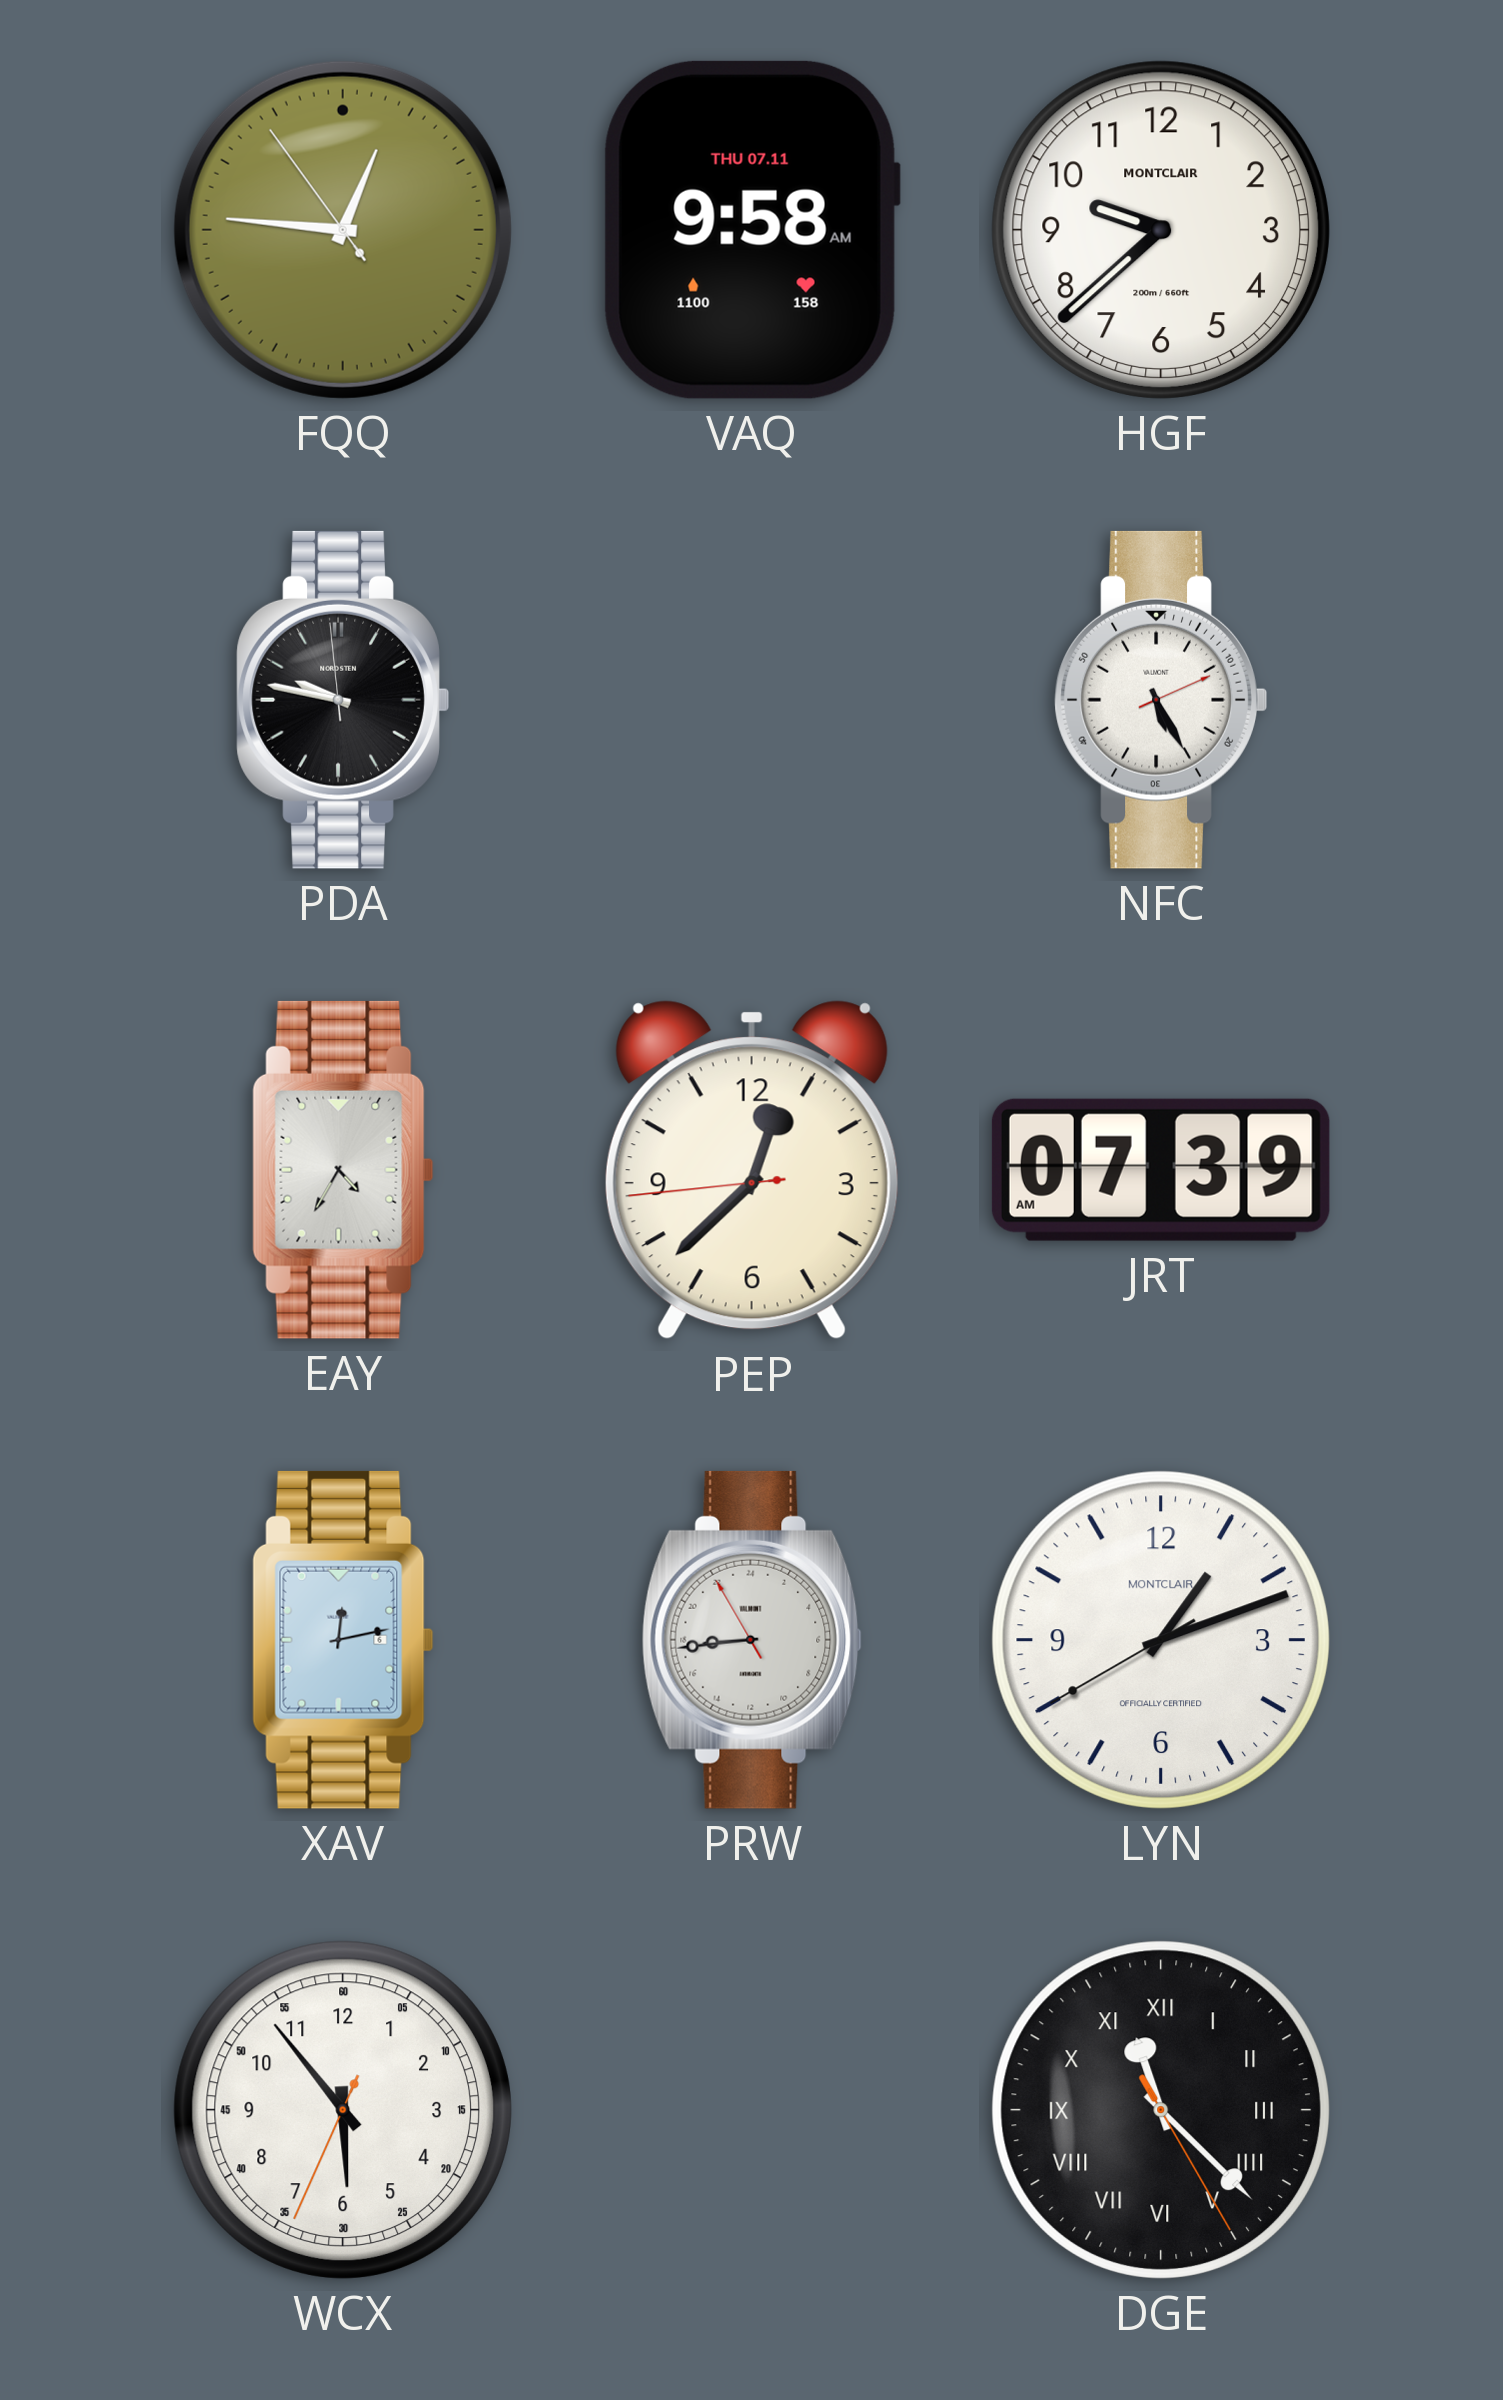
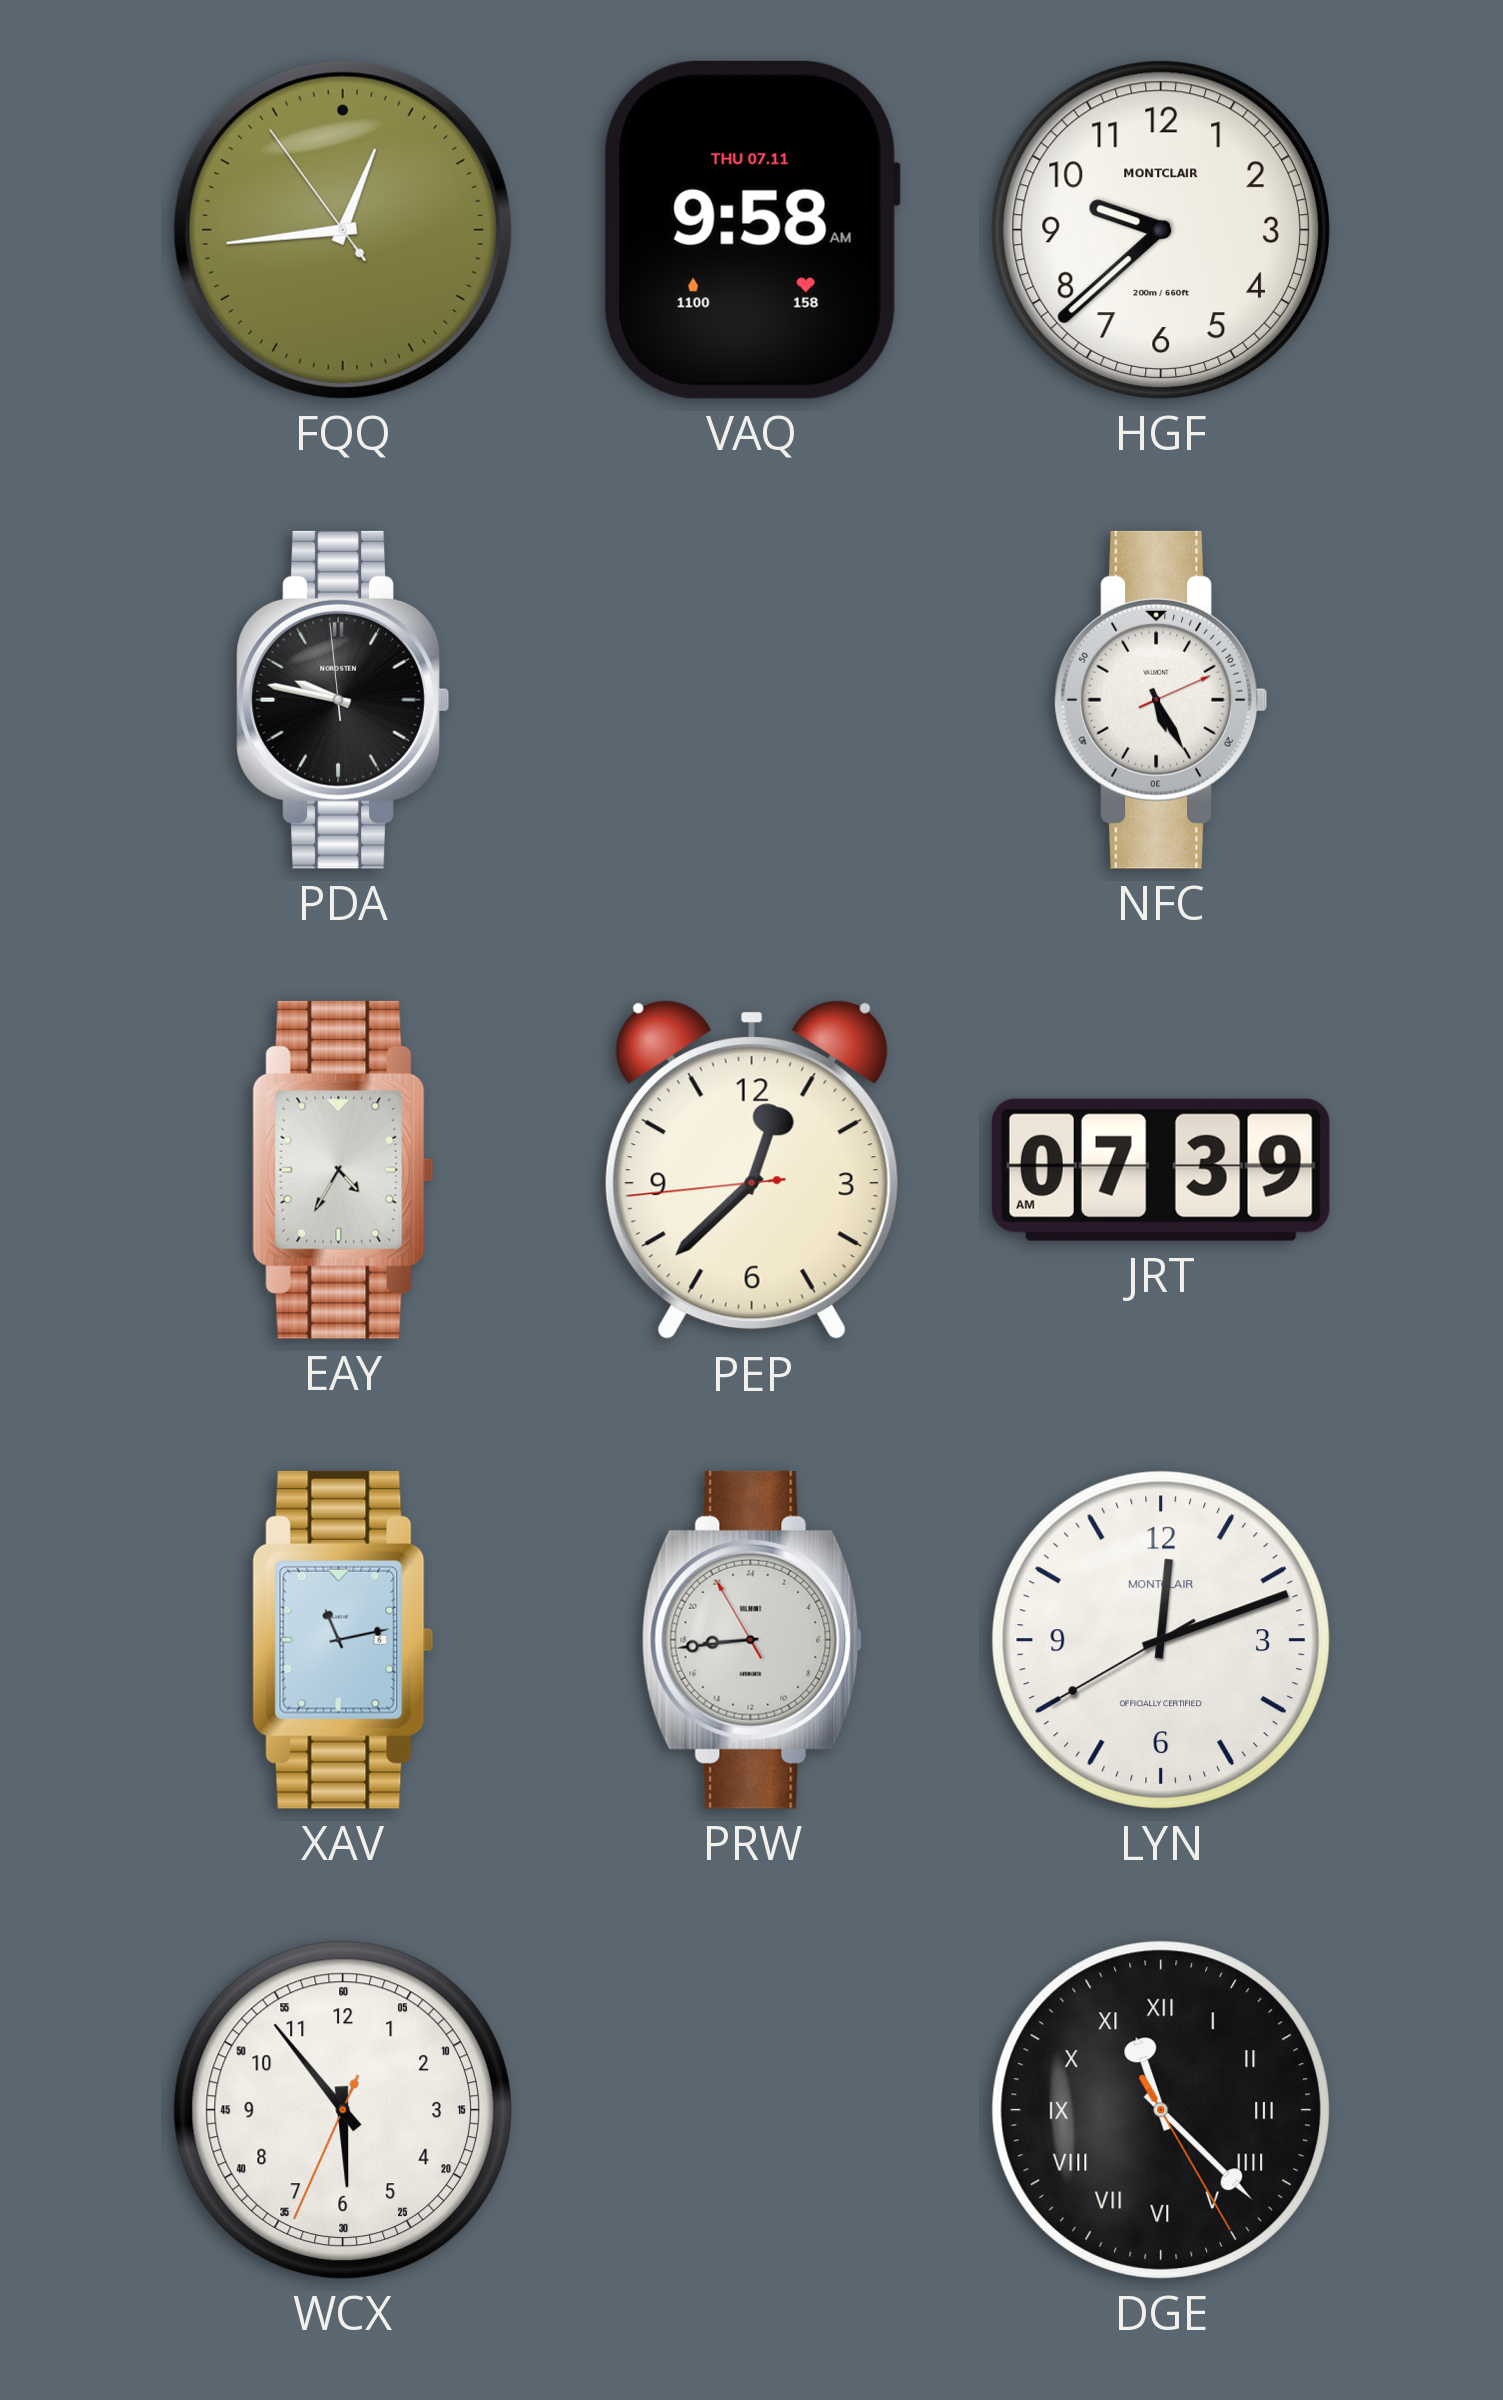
FQQ: 12:45 -> 12:43 (343, 230)
XAV: 12:13 -> 11:13 (343, 1640)
LYN: 1:11 -> 12:11 (1161, 1640)
